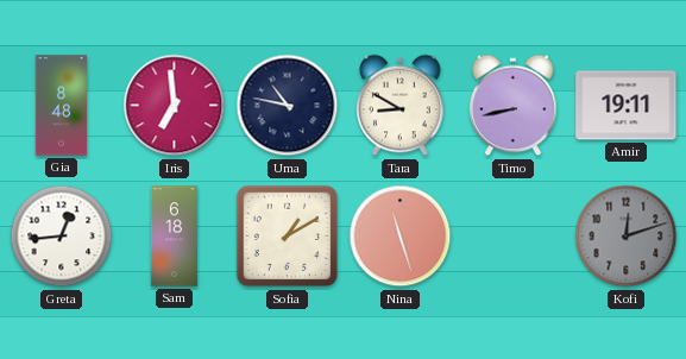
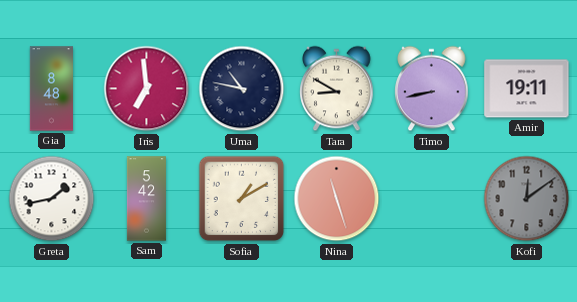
Greta: 12:44 -> 1:43 (52, 199)
Sam: 6:18 -> 5:42 (146, 199)
Kofi: 12:12 -> 12:09 (527, 199)
